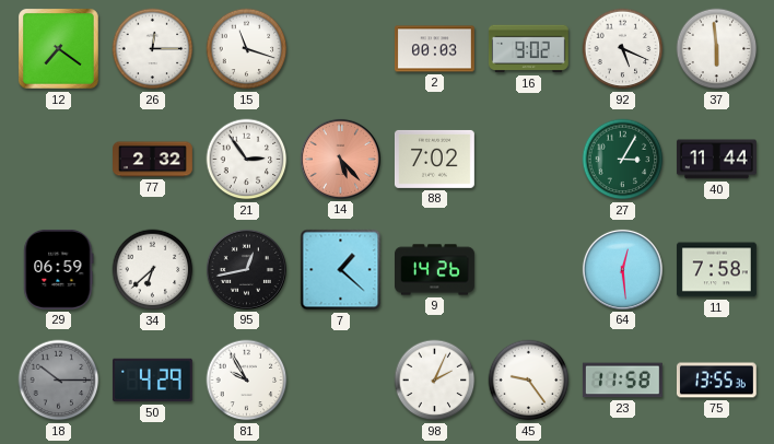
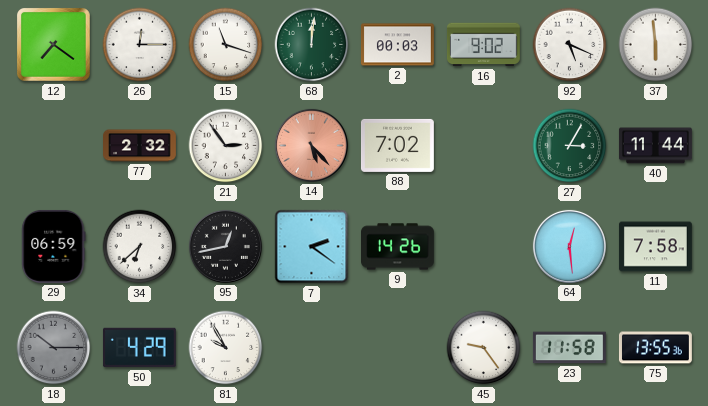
68: none -> 12:01 (312, 45)
7: 1:22 -> 2:21 (312, 247)
98: 2:04 -> none (435, 381)
